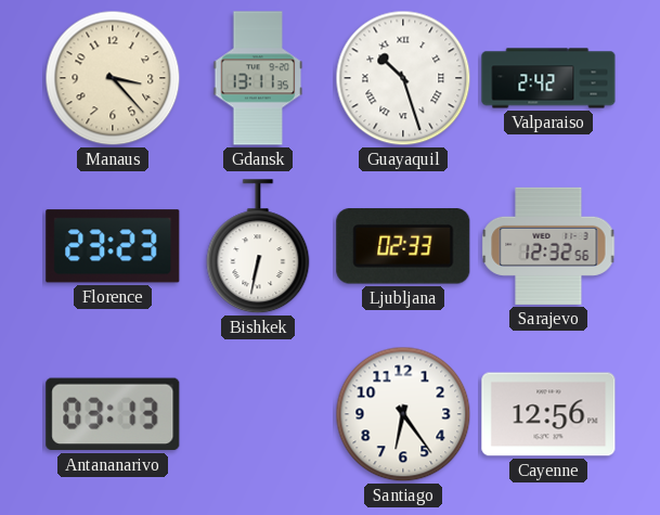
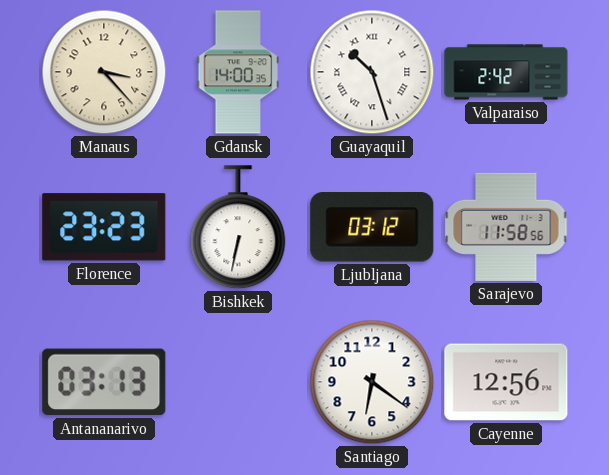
Gdansk: 13:11 -> 14:00 (238, 72)
Ljubljana: 02:33 -> 03:12 (372, 227)
Sarajevo: 12:32 -> 11:58 (506, 227)
Santiago: 6:24 -> 6:21 (372, 382)
